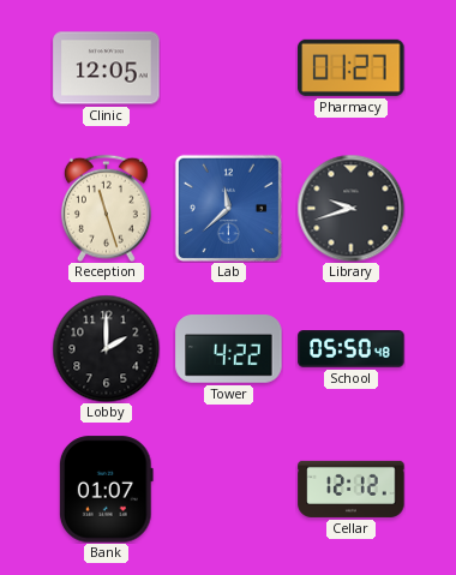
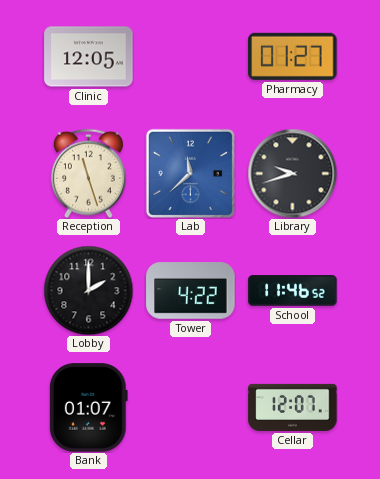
School: 05:50 -> 11:46 (293, 291)
Cellar: 12:12 -> 12:07 (293, 407)
